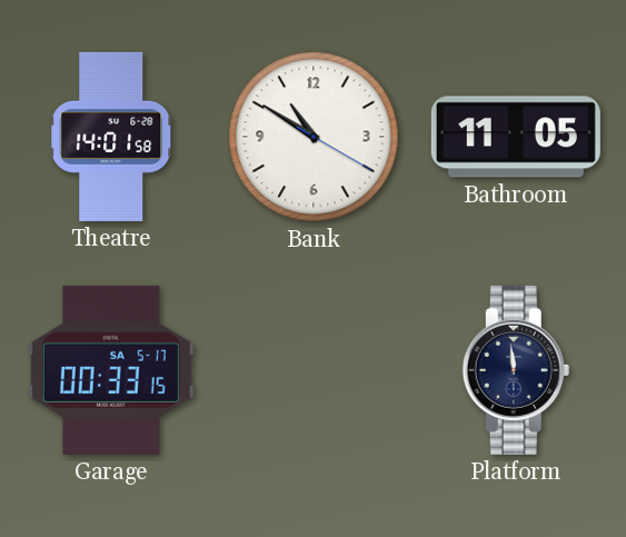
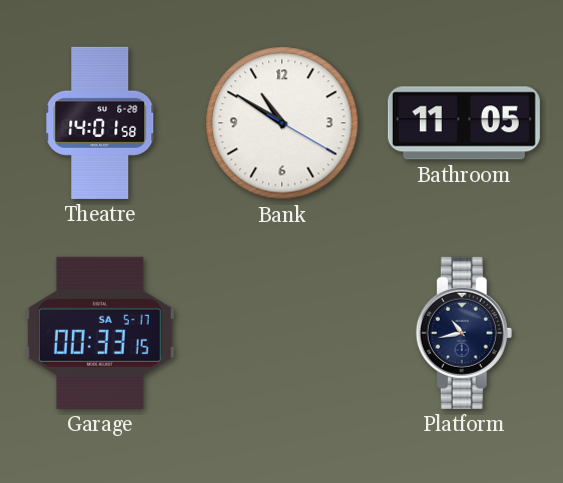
Platform: 11:59 -> 10:43 (464, 333)
